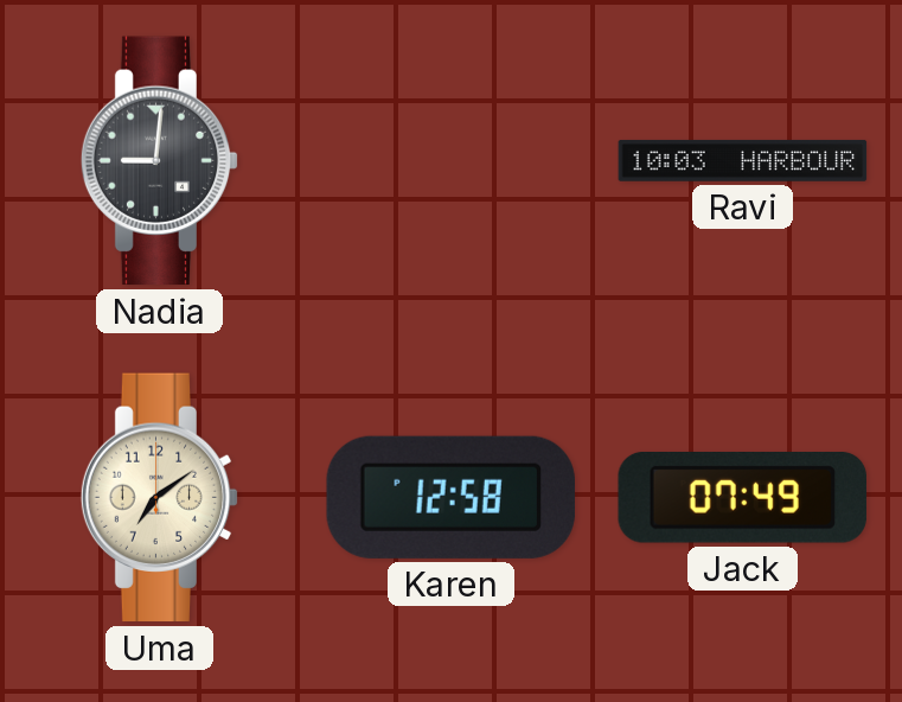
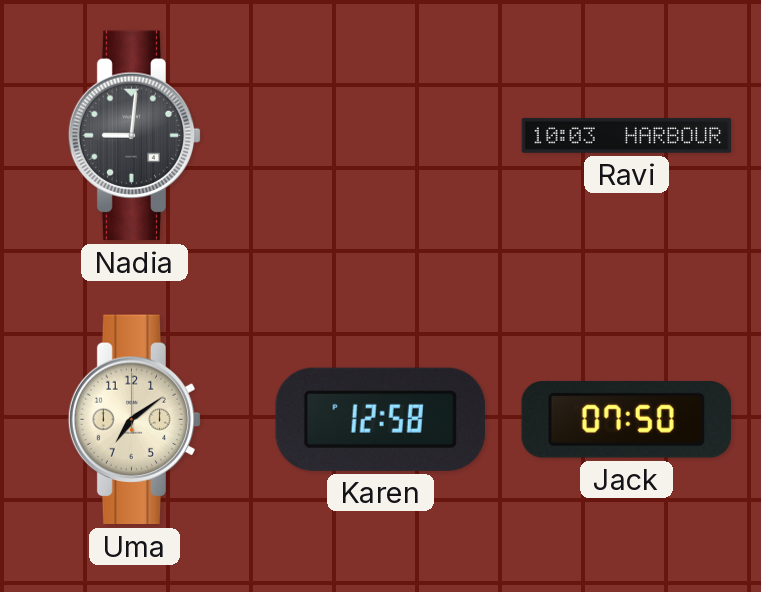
Jack: 07:49 -> 07:50 (626, 420)
